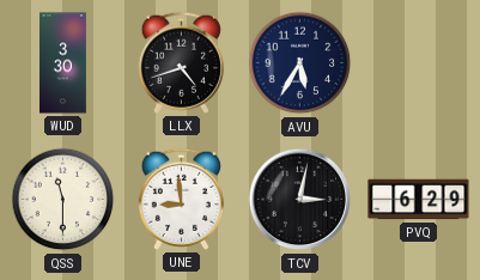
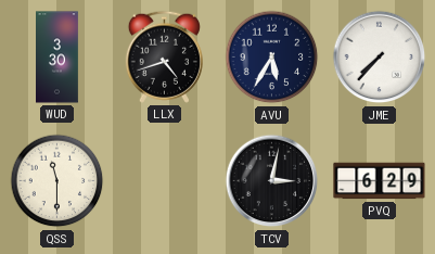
JME: none -> 7:37 (380, 58)
UNE: 8:59 -> none (181, 199)
